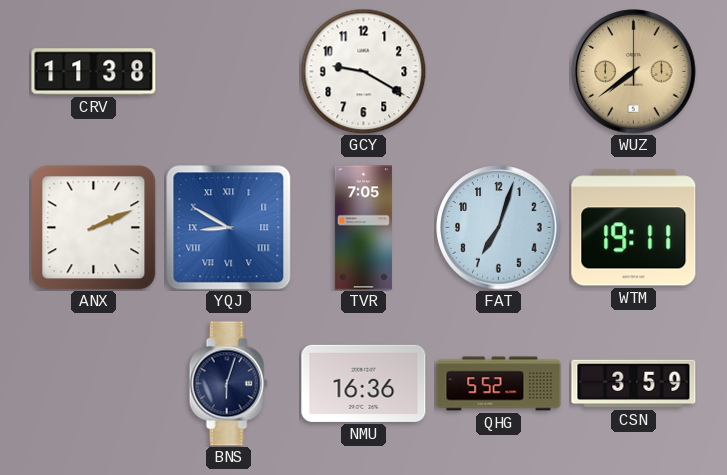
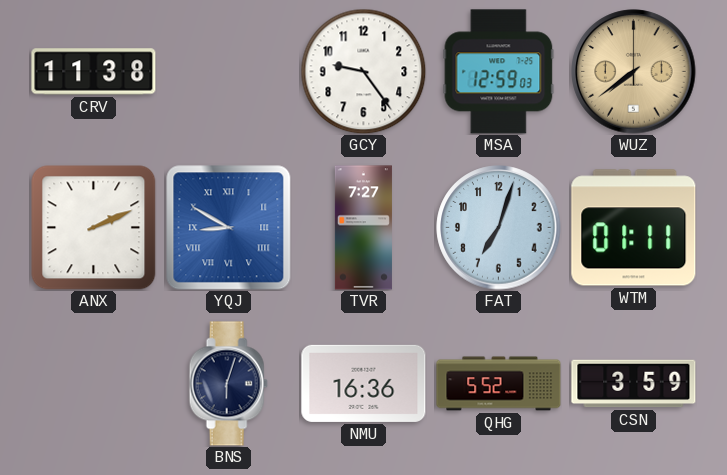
GCY: 9:20 -> 9:24 (363, 71)
MSA: none -> 12:59 (499, 72)
TVR: 7:05 -> 7:27 (363, 228)
WTM: 19:11 -> 01:11 (634, 228)
